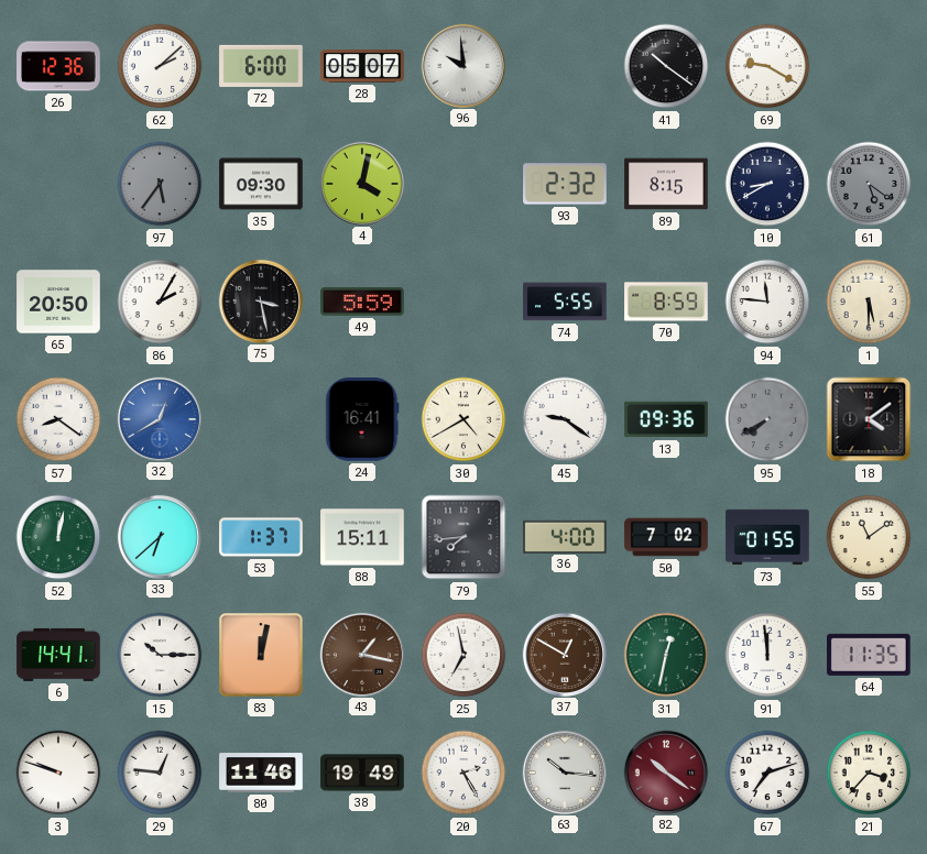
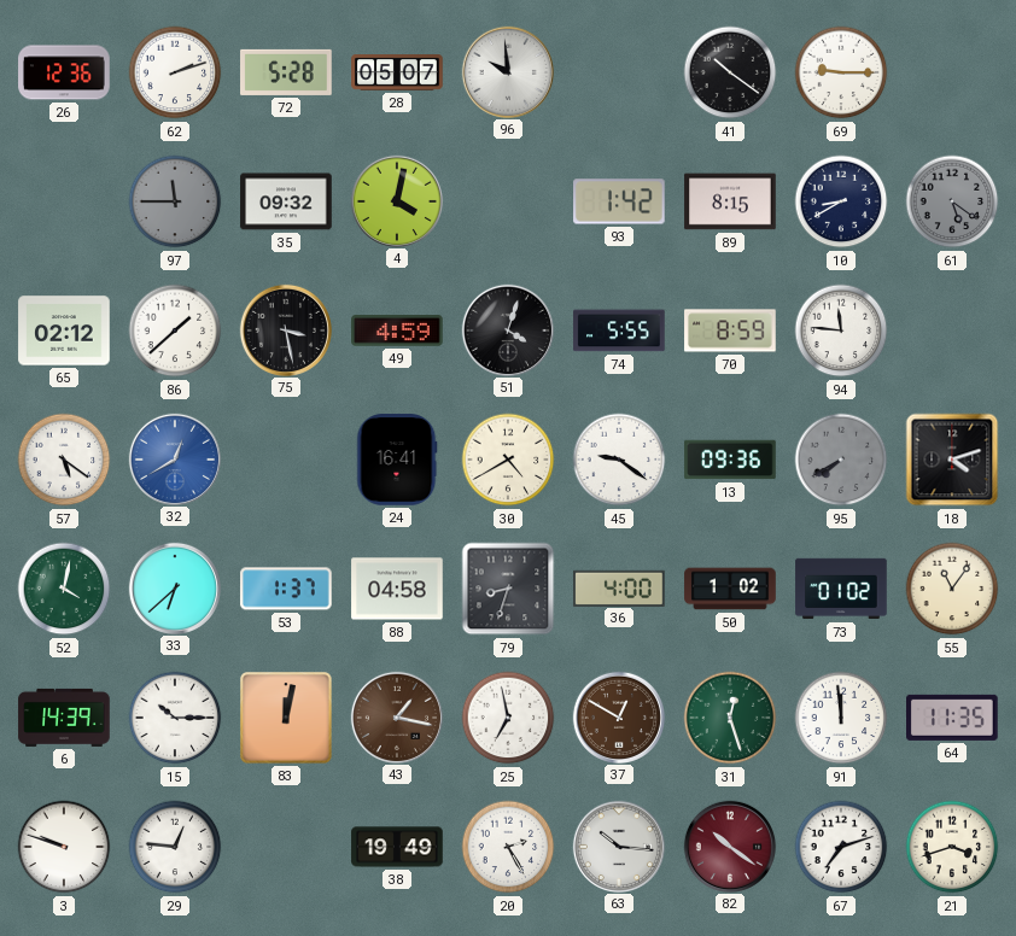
62: 2:08 -> 2:12 (175, 72)
72: 6:00 -> 5:28 (286, 72)
69: 9:20 -> 9:15 (841, 72)
97: 5:36 -> 11:45 (175, 201)
35: 09:30 -> 09:32 (286, 201)
93: 2:32 -> 1:42 (619, 201)
65: 20:50 -> 02:12 (64, 330)
86: 2:05 -> 1:38 (175, 330)
49: 5:59 -> 4:59 (397, 330)
51: none -> 4:03 (507, 329)
1: 5:30 -> none (869, 302)
57: 8:21 -> 5:21 (64, 460)
18: 4:09 -> 4:12 (952, 460)
52: 12:02 -> 4:02 (64, 589)
88: 15:11 -> 04:58 (397, 589)
79: 7:44 -> 8:33 (508, 589)
50: 7:02 -> 1:02 (730, 589)
73: 01:55 -> 01:02 (841, 589)
55: 11:09 -> 11:06 (952, 589)
6: 14:41 -> 14:39 (64, 718)
31: 12:32 -> 12:27 (730, 718)
80: 11:46 -> none (261, 773)
21: 3:37 -> 3:42 (952, 847)
